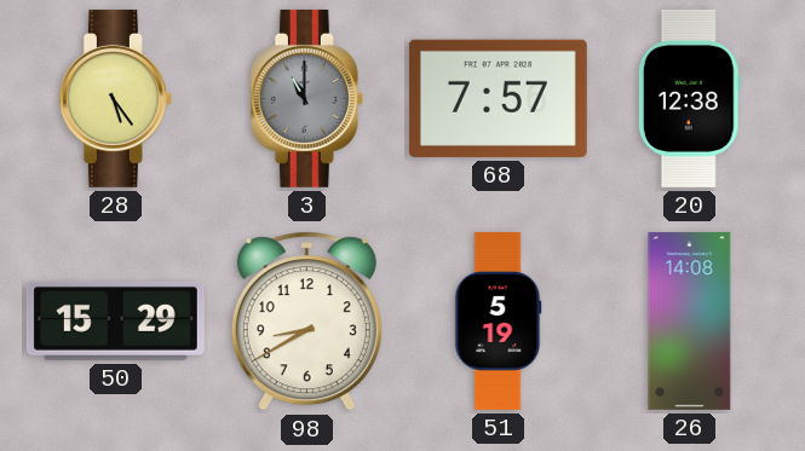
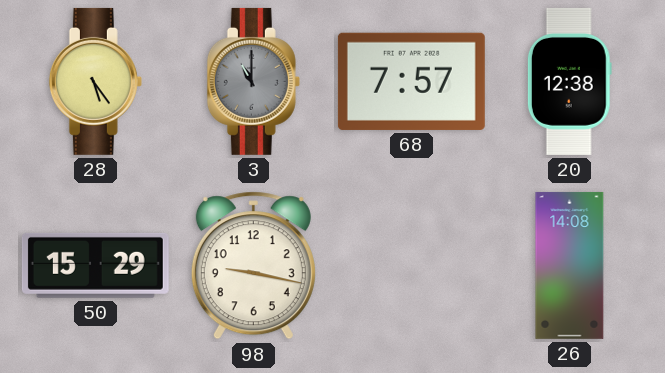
98: 8:40 -> 9:17 (253, 266)
51: 5:19 -> none (499, 320)
